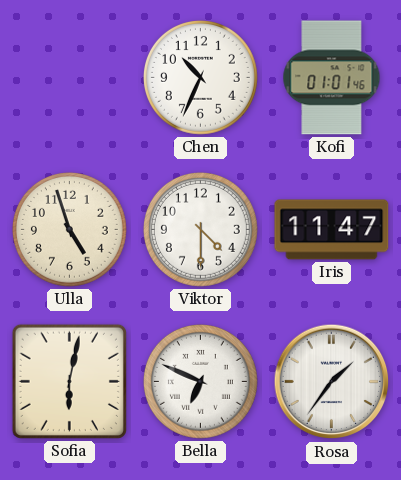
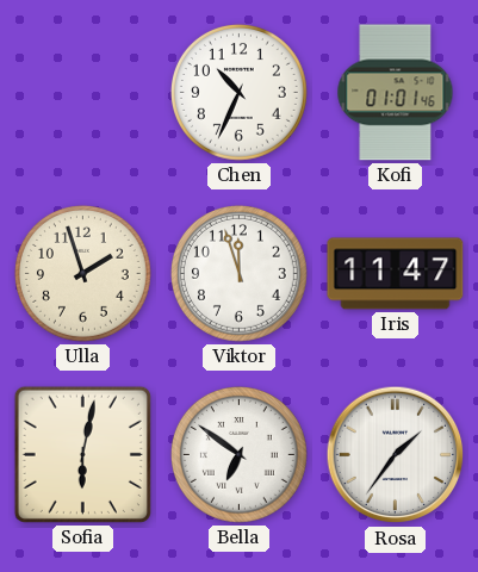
Ulla: 4:57 -> 1:57 (82, 273)
Viktor: 4:30 -> 11:57 (238, 273)
Bella: 6:49 -> 6:51 (238, 454)
